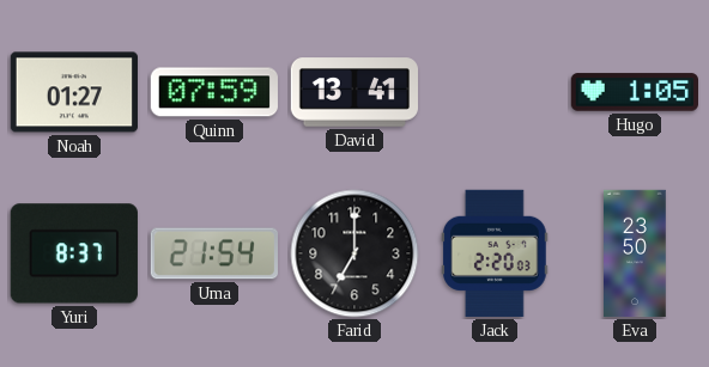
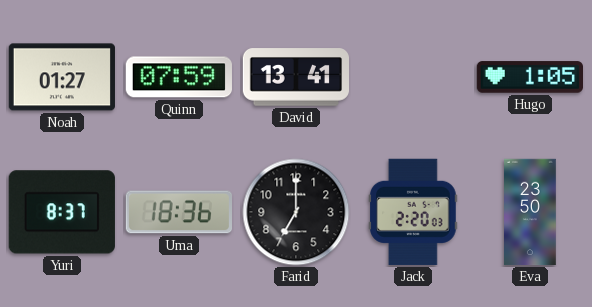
Uma: 21:54 -> 18:36 (178, 212)
